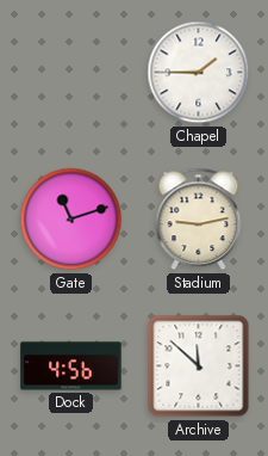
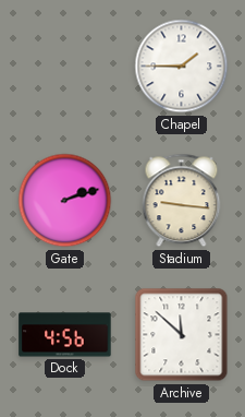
Gate: 11:12 -> 2:12 (65, 201)
Stadium: 9:13 -> 9:16 (182, 201)
